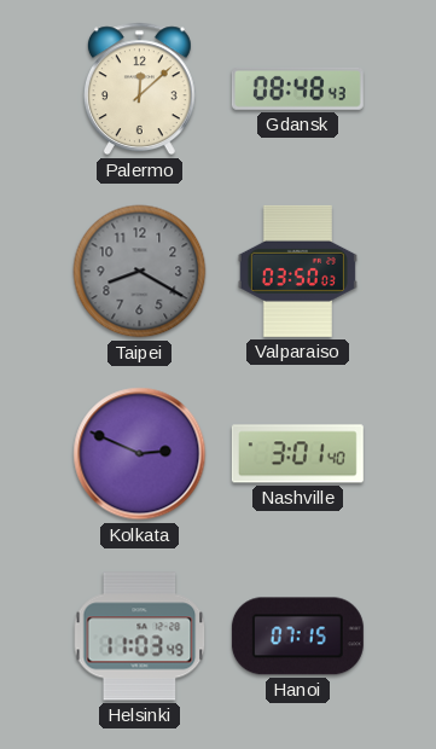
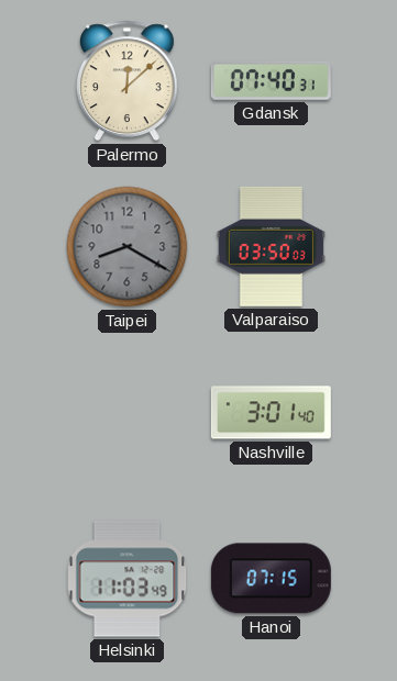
Gdansk: 08:48 -> 07:40 (271, 80)
Kolkata: 2:49 -> none (140, 454)
